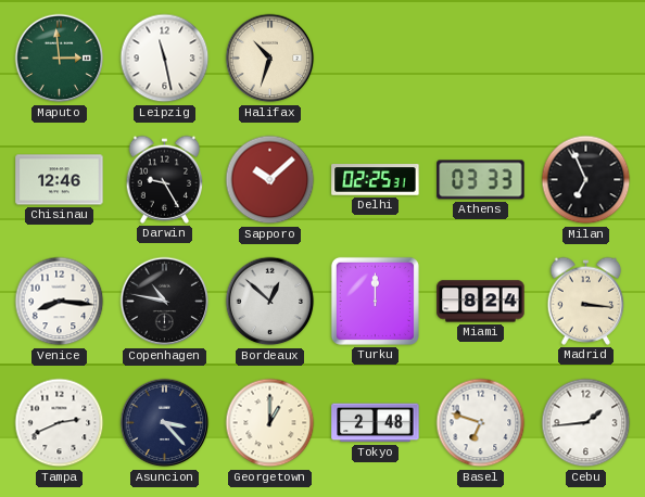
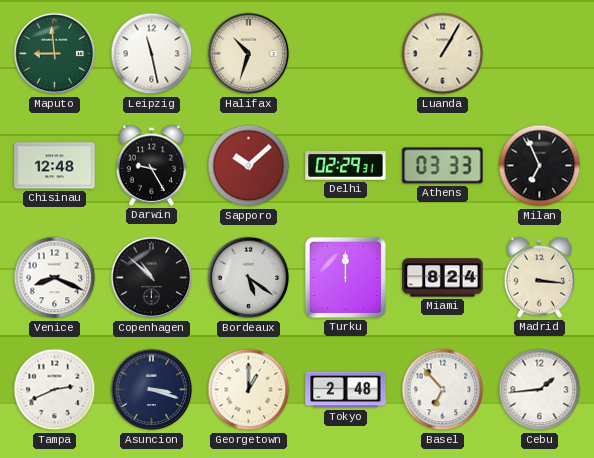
Maputo: 2:59 -> 8:59 (55, 54)
Luanda: none -> 1:05 (443, 54)
Chisinau: 12:46 -> 12:48 (55, 166)
Delhi: 02:25 -> 02:29 (346, 166)
Venice: 8:16 -> 8:19 (55, 278)
Copenhagen: 10:47 -> 10:52 (152, 278)
Bordeaux: 12:52 -> 5:21 (249, 278)
Asuncion: 3:23 -> 3:18 (152, 390)
Basel: 6:48 -> 6:53 (443, 390)
